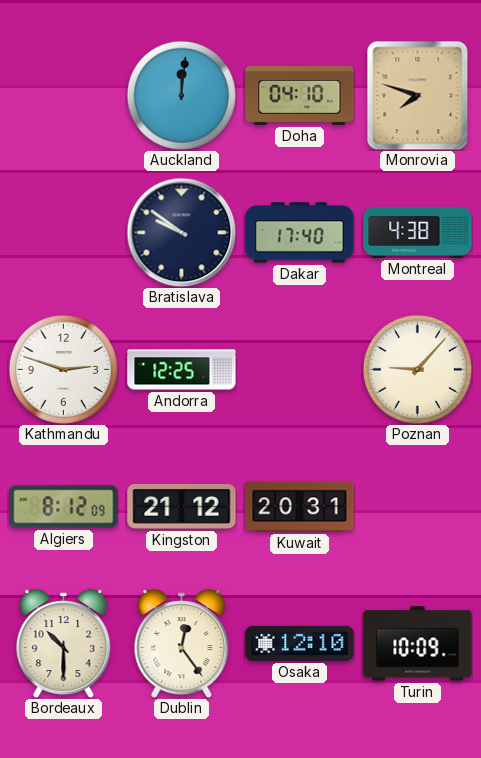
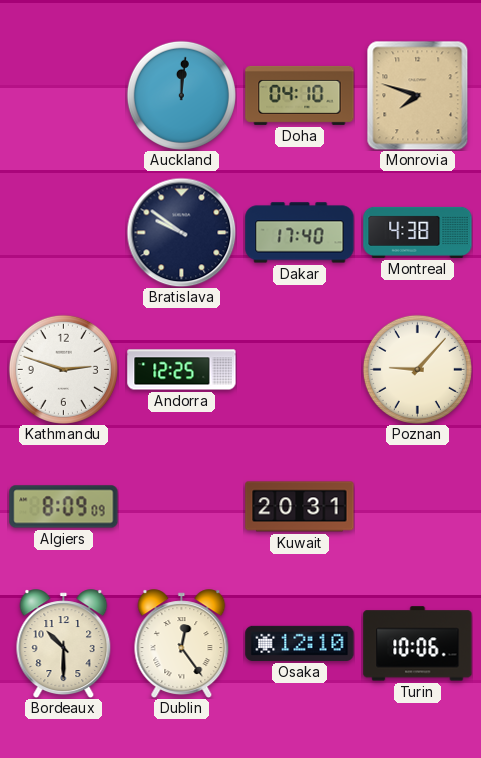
Algiers: 8:12 -> 8:09 (64, 507)
Kingston: 21:12 -> none (182, 507)
Turin: 10:09 -> 10:06 (418, 644)
